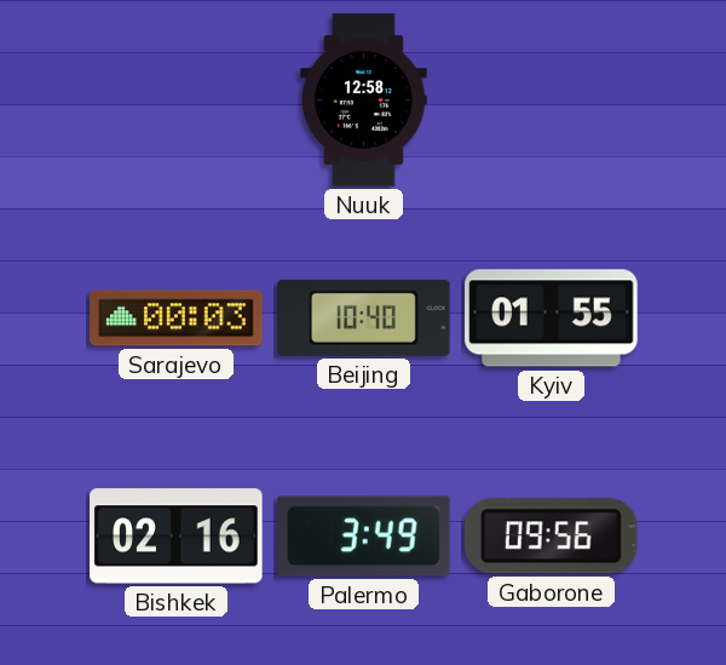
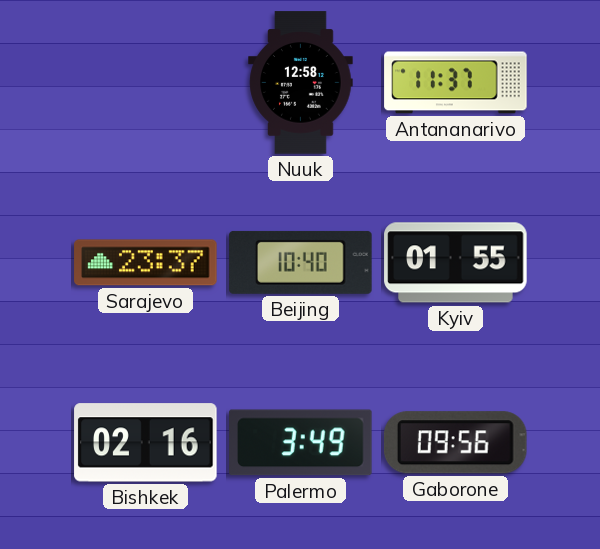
Antananarivo: none -> 11:37 (456, 83)
Sarajevo: 00:03 -> 23:37 (146, 263)
